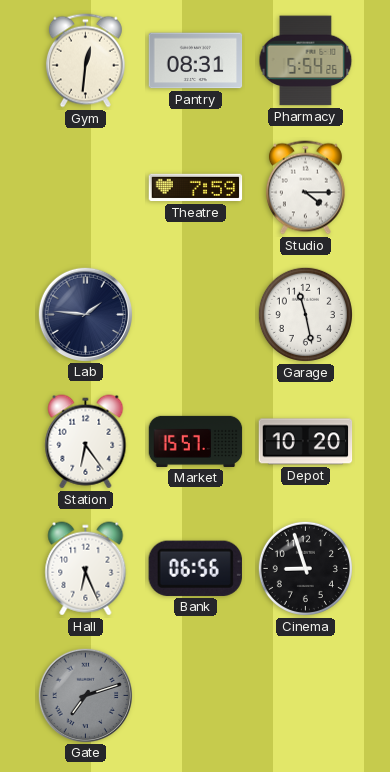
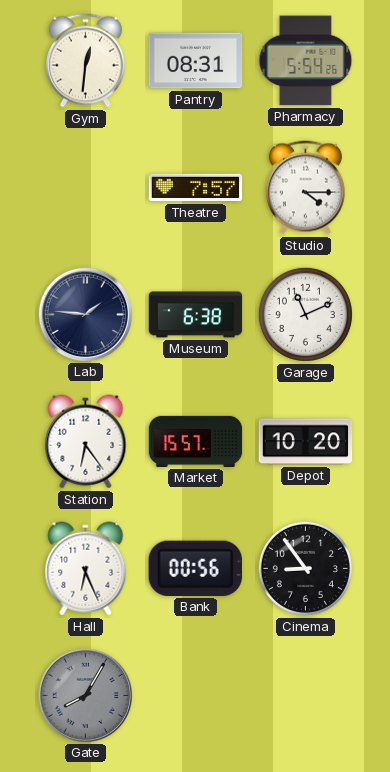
Theatre: 7:59 -> 7:57 (196, 188)
Museum: none -> 6:38 (196, 315)
Garage: 11:28 -> 11:11 (305, 314)
Bank: 06:56 -> 00:56 (195, 568)
Cinema: 8:57 -> 8:54 (305, 568)
Gate: 7:12 -> 8:05 (85, 695)
